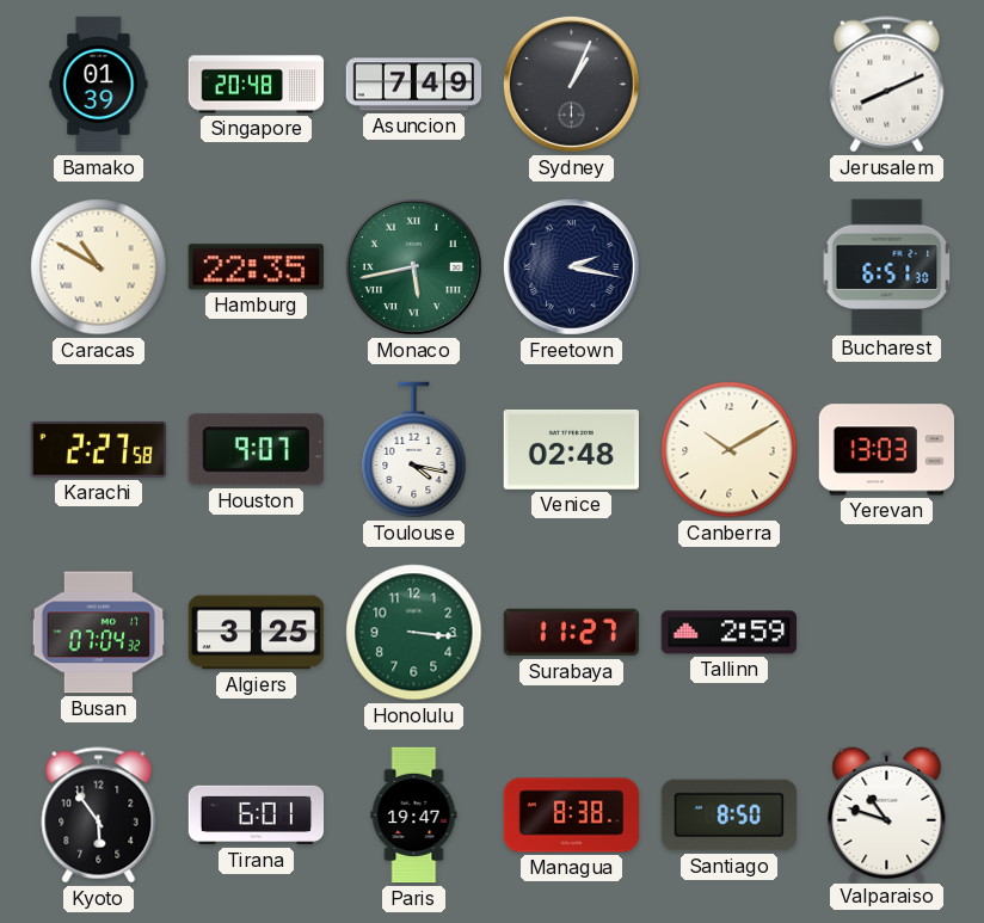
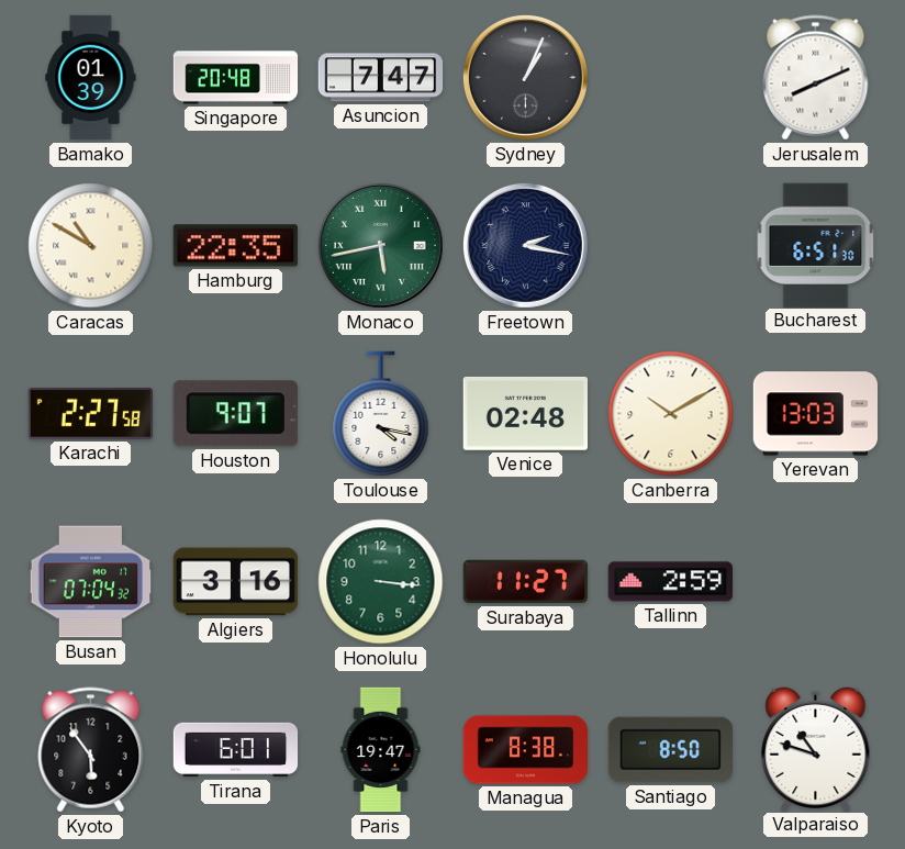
Asuncion: 7:49 -> 7:47 (381, 78)
Algiers: 3:25 -> 3:16 (236, 582)
